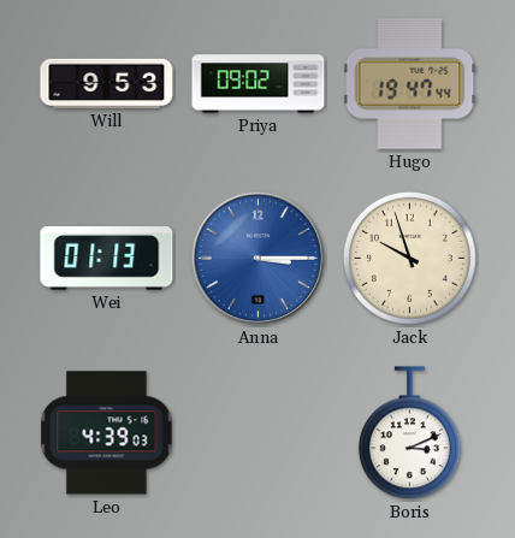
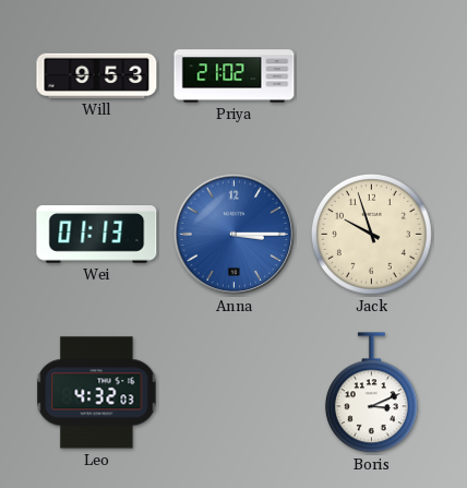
Priya: 09:02 -> 21:02 (235, 76)
Hugo: 19:47 -> none (410, 84)
Leo: 4:39 -> 4:32 (97, 393)
